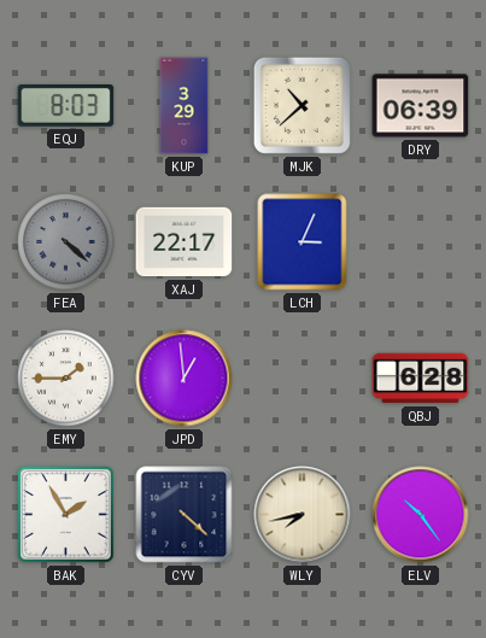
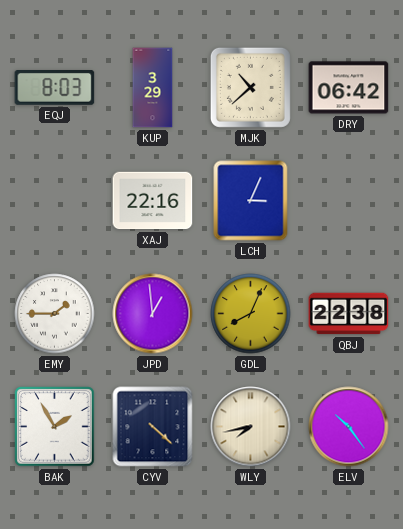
DRY: 06:39 -> 06:42 (349, 88)
FEA: 4:22 -> none (66, 242)
XAJ: 22:17 -> 22:16 (153, 201)
GDL: none -> 8:04 (251, 314)
QBJ: 6:28 -> 22:38 (349, 314)
